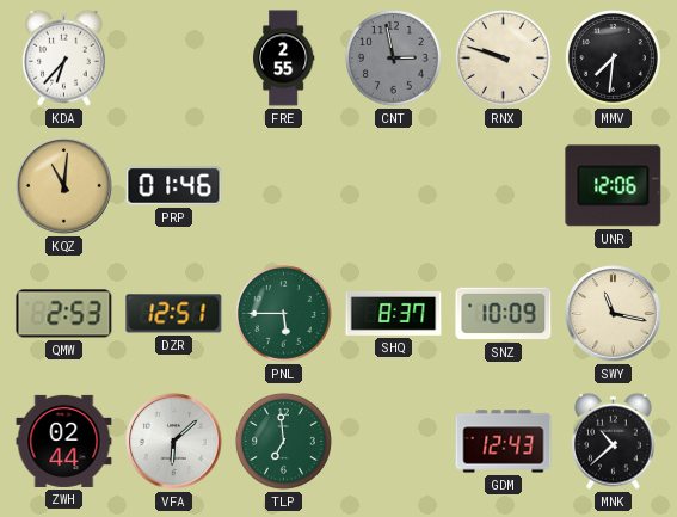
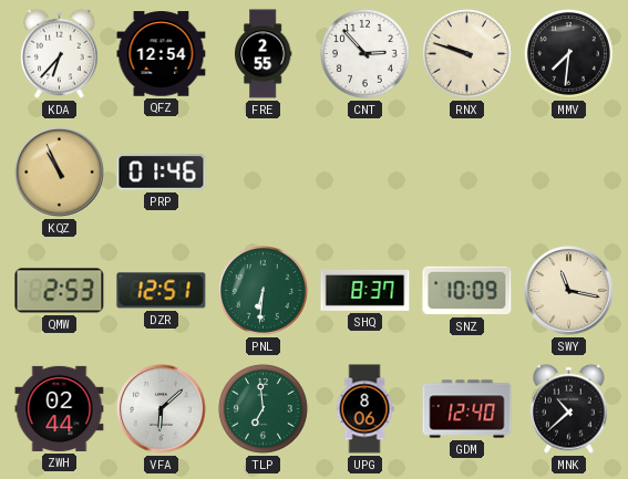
QFZ: none -> 12:54 (162, 54)
CNT: 2:58 -> 2:53 (364, 53)
CNT dial: grey -> white (364, 53)
KQZ: 11:01 -> 10:56 (60, 173)
UNR: 12:06 -> none (614, 186)
PNL: 5:45 -> 6:31 (262, 290)
UPG: none -> 8:06 (364, 409)
GDM: 12:43 -> 12:40 (467, 409)
